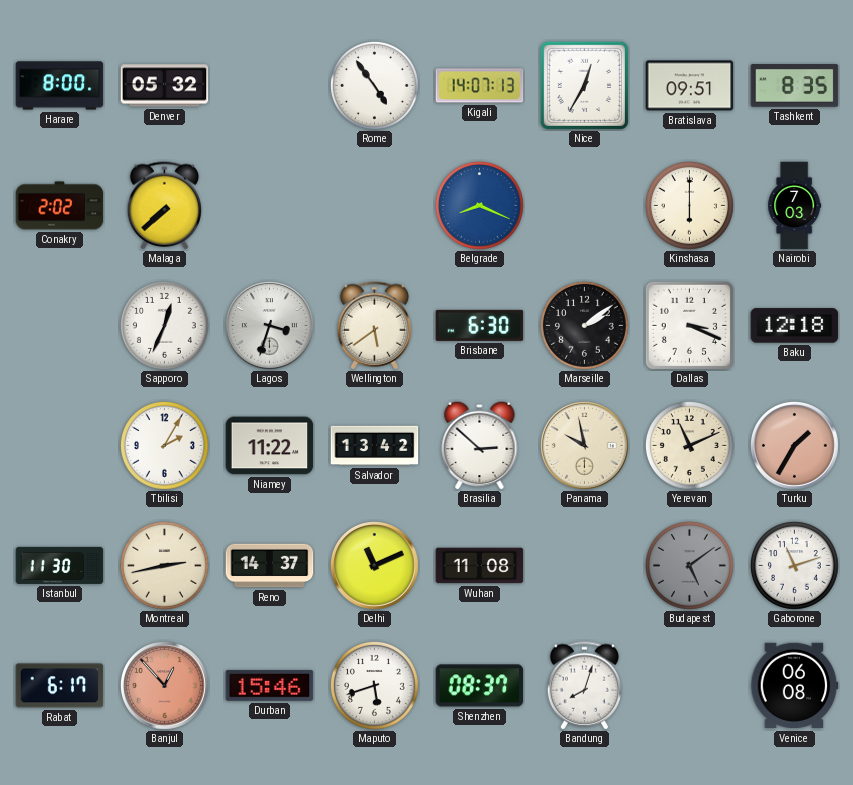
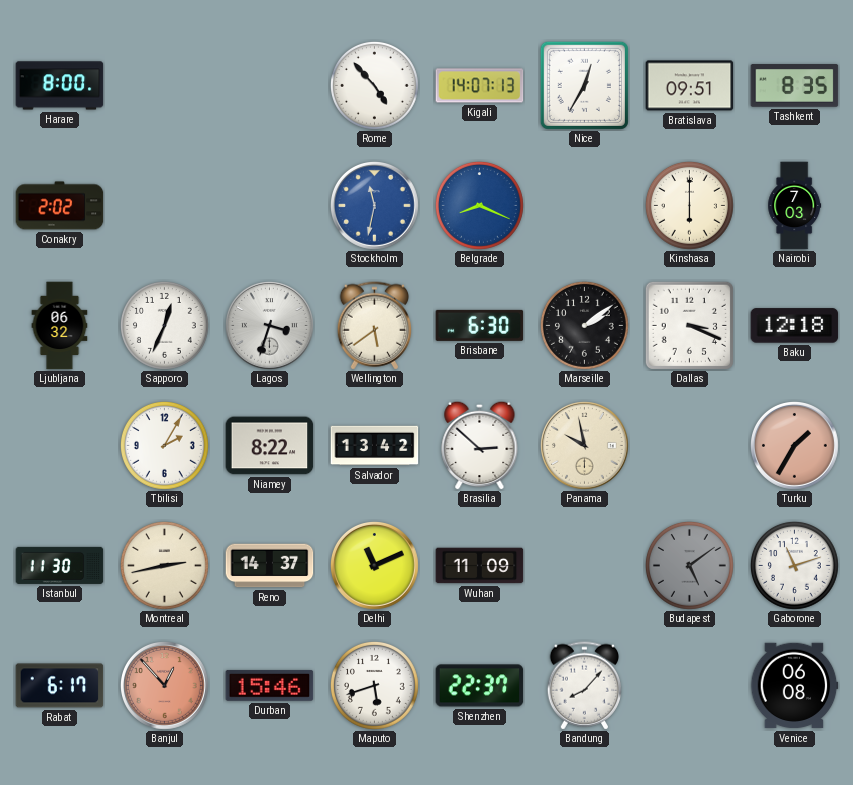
Denver: 05:32 -> none (165, 86)
Rome: 4:54 -> 4:53 (374, 85)
Malaga: 7:38 -> none (164, 206)
Stockholm: none -> 11:32 (375, 206)
Ljubljana: none -> 06:32 (60, 326)
Niamey: 11:22 -> 8:22 (270, 446)
Yerevan: 11:11 -> none (689, 445)
Wuhan: 11:08 -> 11:09 (480, 566)
Shenzhen: 08:37 -> 22:37 (480, 686)
Bandung: 8:03 -> 8:07 (584, 686)
